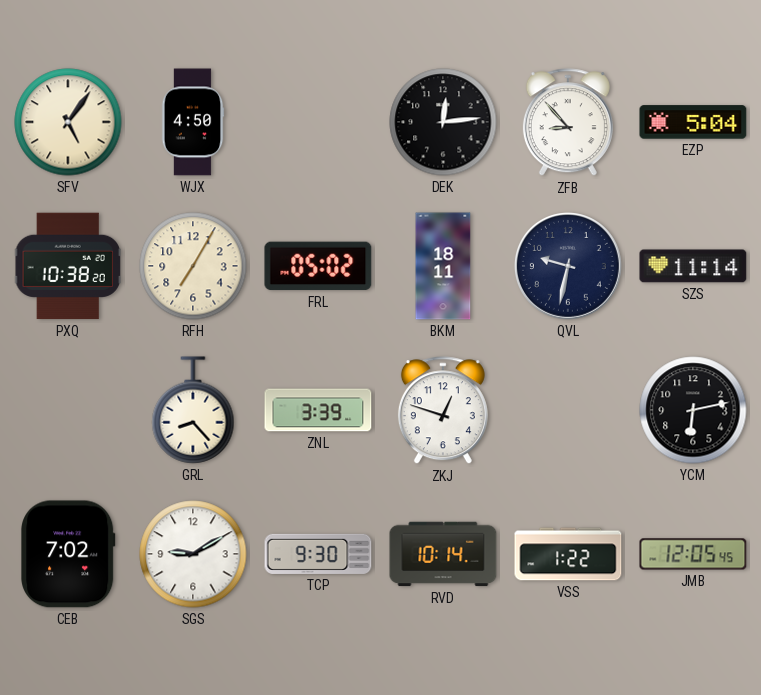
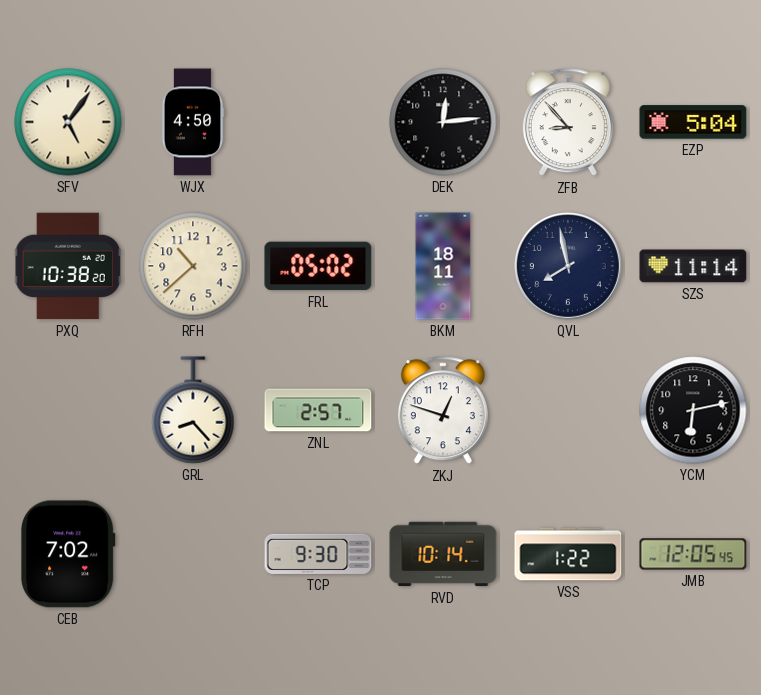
RFH: 7:05 -> 10:38 (193, 266)
QVL: 9:32 -> 7:58 (568, 266)
ZNL: 3:39 -> 2:57 (318, 410)
SGS: 9:10 -> none (193, 554)
